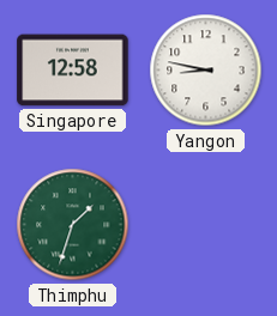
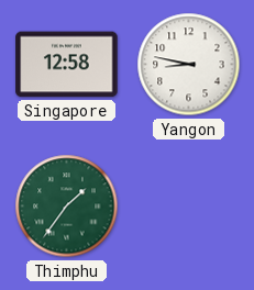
Thimphu: 1:33 -> 1:36 (67, 207)
